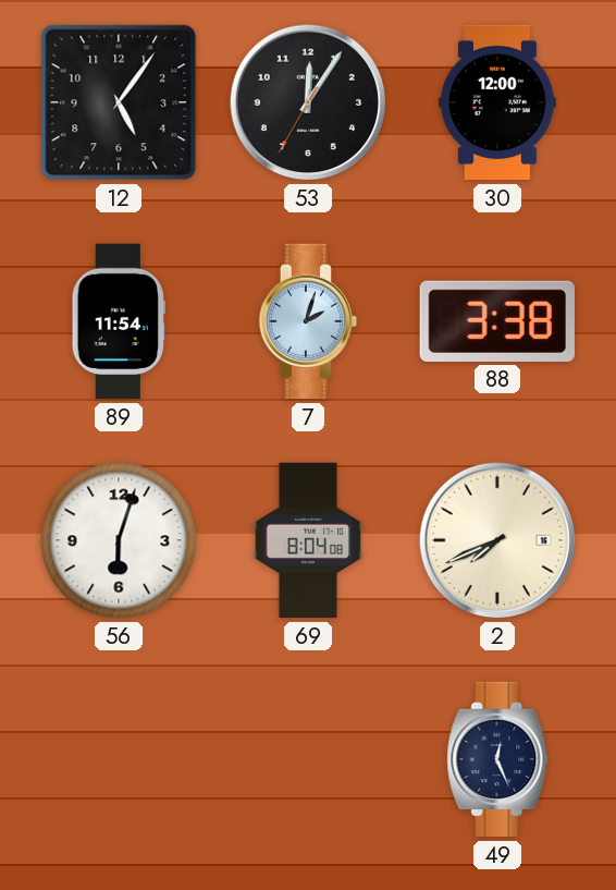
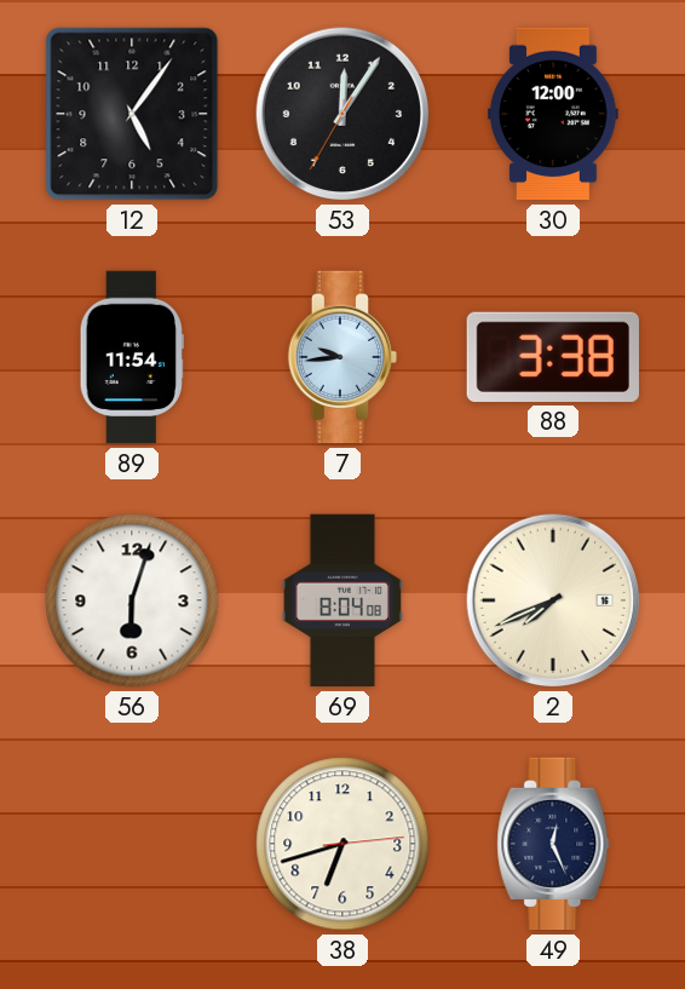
7: 2:03 -> 9:44 (342, 357)
38: none -> 6:42 (342, 844)
